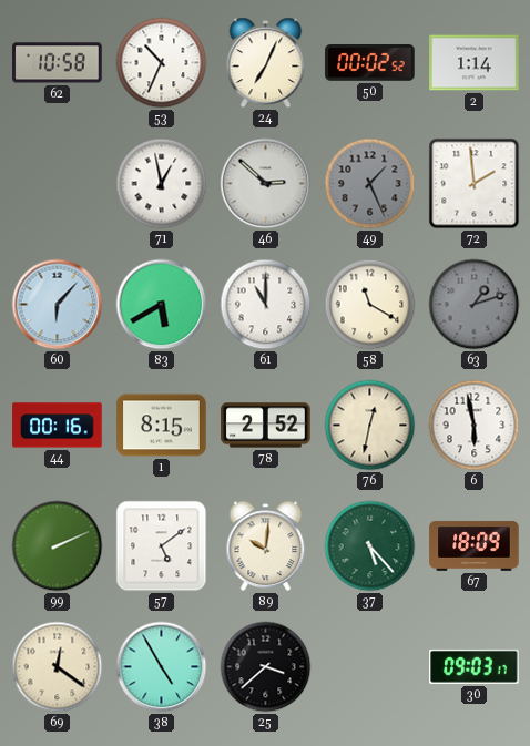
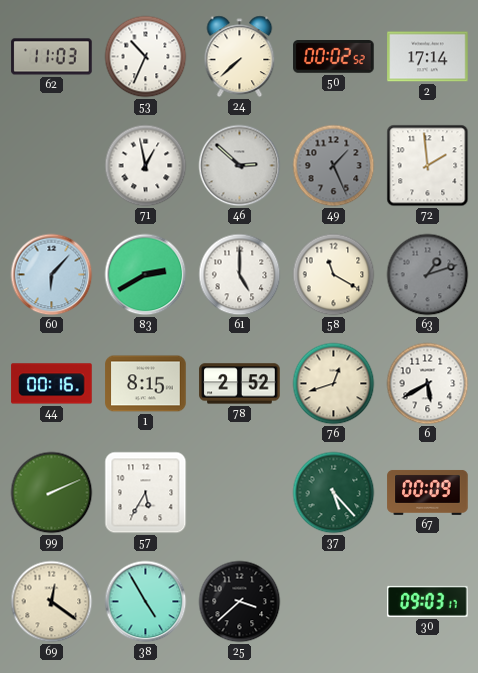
62: 10:58 -> 11:03 (52, 57)
24: 7:04 -> 7:38 (240, 57)
2: 1:14 -> 17:14 (428, 57)
83: 5:40 -> 2:40 (146, 275)
61: 11:00 -> 5:00 (240, 275)
76: 12:32 -> 12:42 (334, 384)
6: 5:58 -> 5:40 (428, 384)
57: 5:09 -> 5:35 (146, 493)
89: 10:01 -> none (266, 546)
67: 18:09 -> 00:09 (428, 492)
